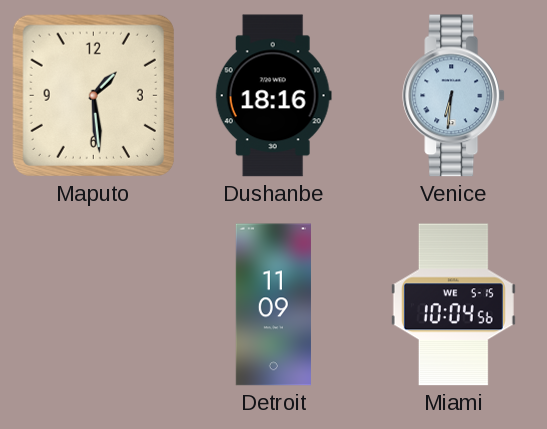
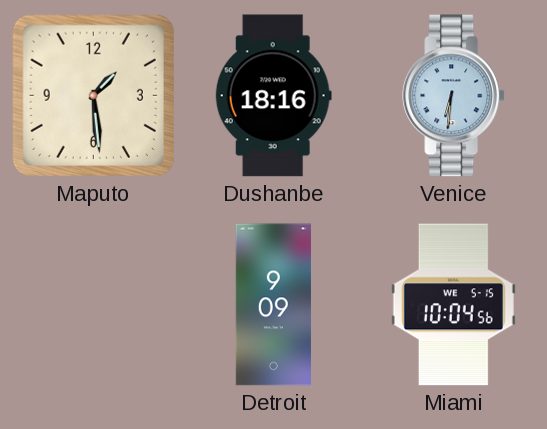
Detroit: 11:09 -> 9:09 (273, 305)
